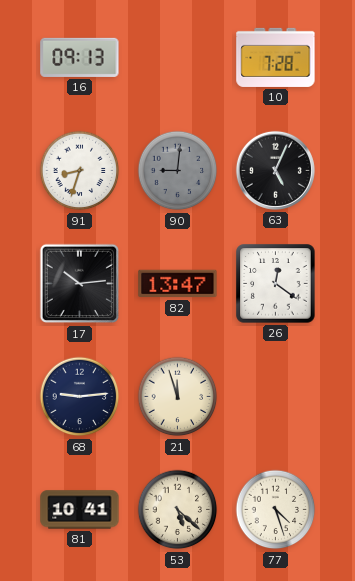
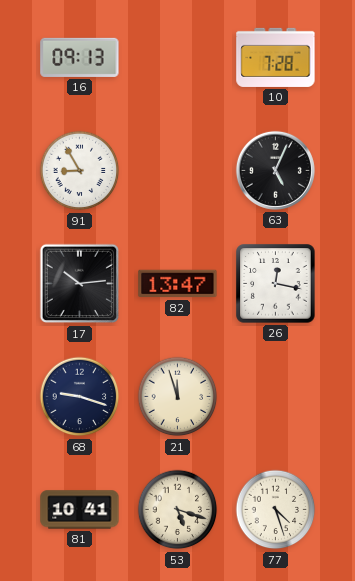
91: 8:33 -> 8:55 (80, 171)
90: 9:01 -> none (178, 171)
26: 12:21 -> 12:17 (276, 284)
68: 9:14 -> 9:18 (80, 397)
53: 5:22 -> 5:18 (178, 510)
